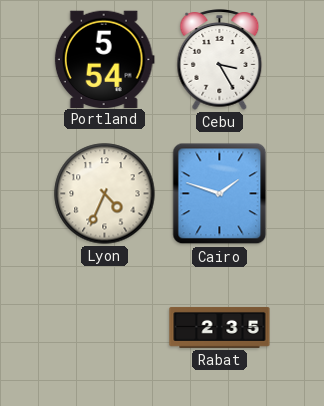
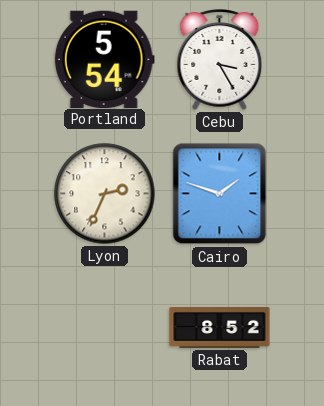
Lyon: 4:34 -> 2:34 (105, 194)
Rabat: 2:35 -> 8:52 (220, 327)
